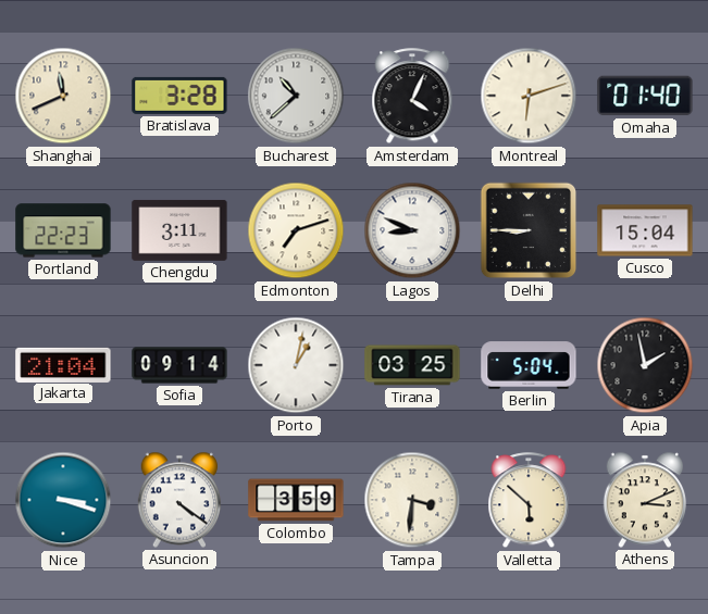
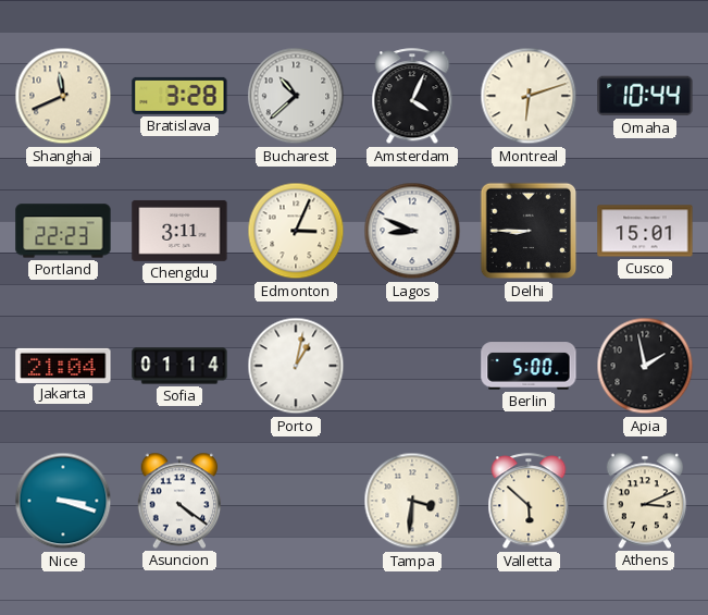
Omaha: 01:40 -> 10:44 (645, 96)
Edmonton: 7:12 -> 3:04 (296, 231)
Cusco: 15:04 -> 15:01 (645, 231)
Sofia: 09:14 -> 01:14 (179, 366)
Tirana: 03:25 -> none (412, 365)
Berlin: 5:04 -> 5:00 (529, 366)
Colombo: 3:59 -> none (296, 500)
